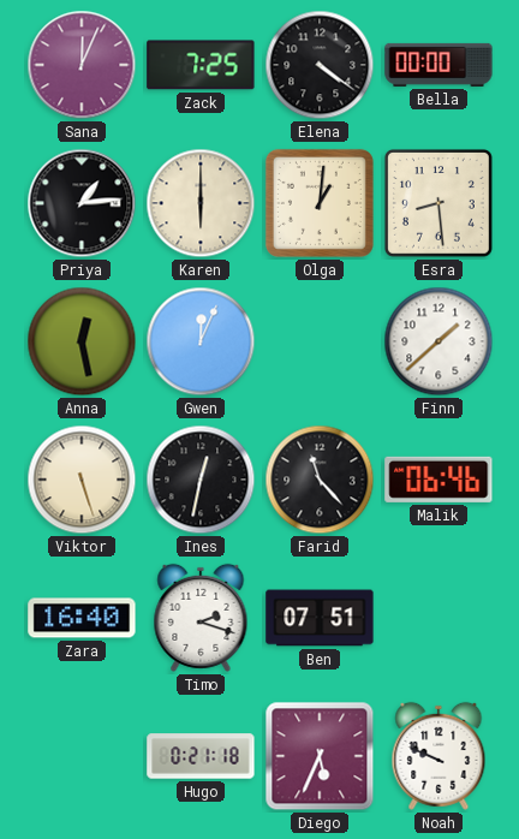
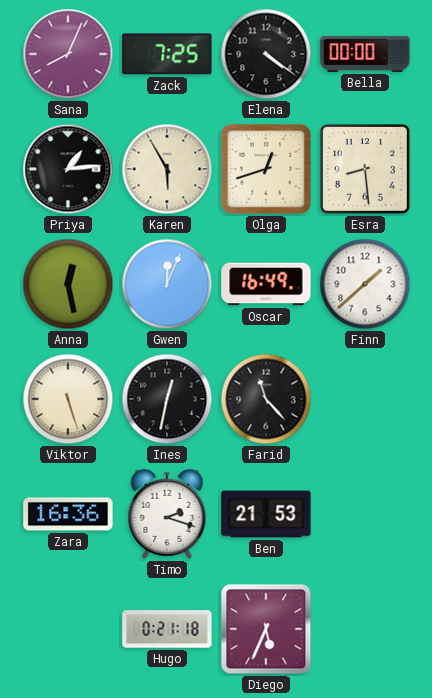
Sana: 12:04 -> 8:04 (68, 54)
Karen: 6:00 -> 5:55 (167, 169)
Olga: 1:01 -> 12:42 (266, 169)
Oscar: none -> 16:49 (266, 284)
Malik: 06:46 -> none (439, 480)
Zara: 16:40 -> 16:36 (68, 514)
Ben: 07:51 -> 21:53 (266, 514)
Noah: 9:49 -> none (439, 756)
